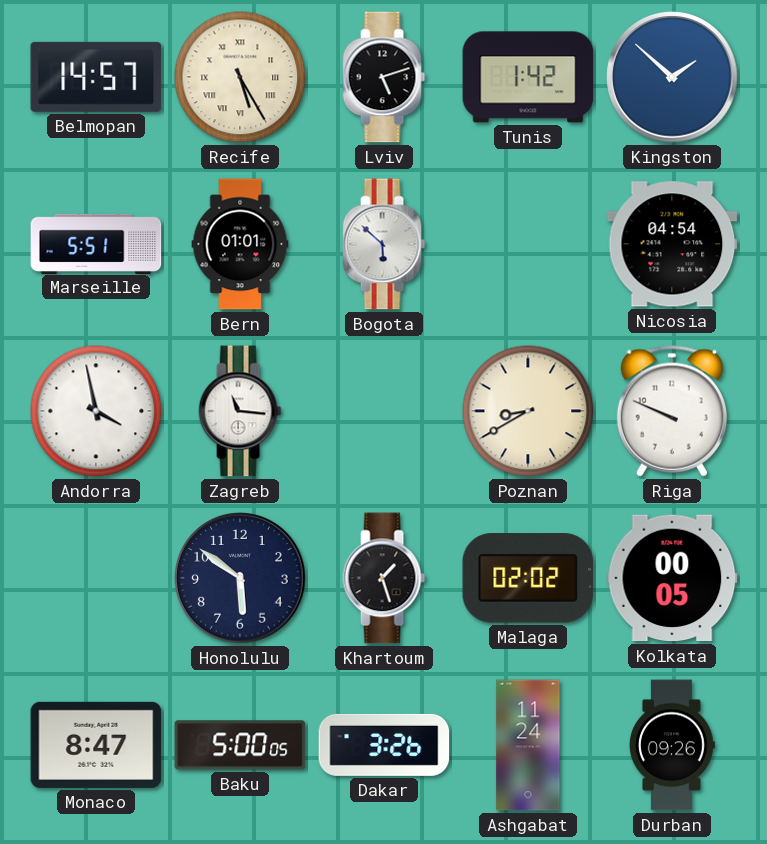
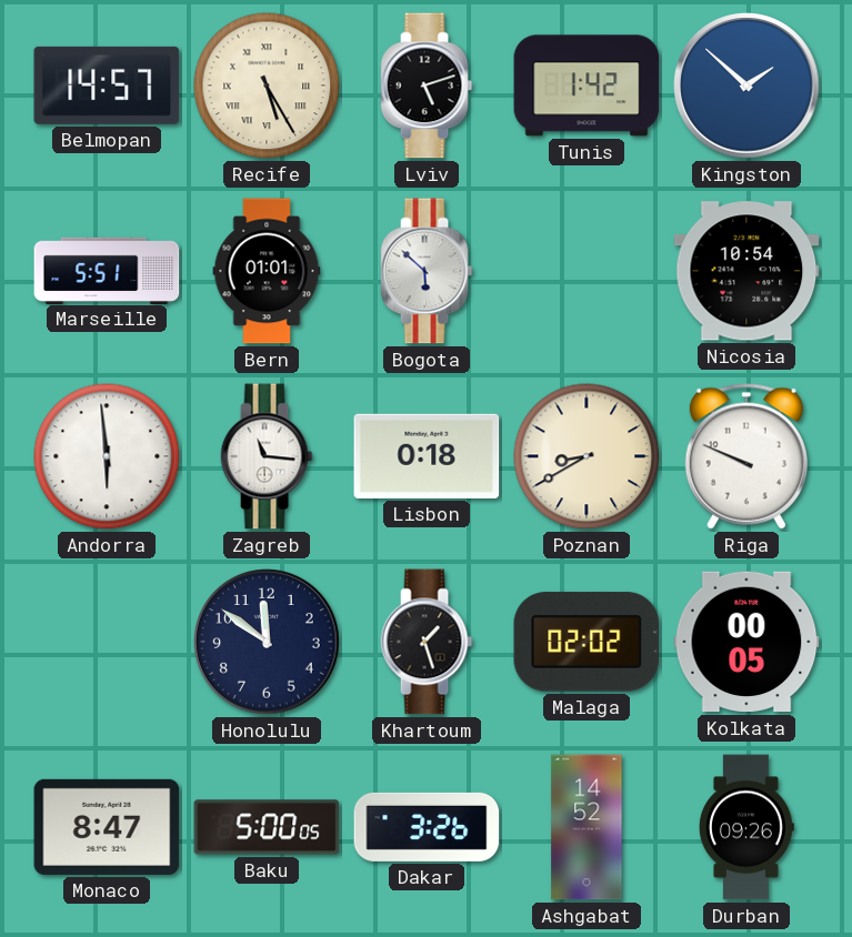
Nicosia: 04:54 -> 10:54 (746, 271)
Andorra: 3:58 -> 5:59 (107, 456)
Lisbon: none -> 0:18 (427, 456)
Honolulu: 5:51 -> 11:51 (267, 642)
Ashgabat: 11:24 -> 14:52 (587, 827)
